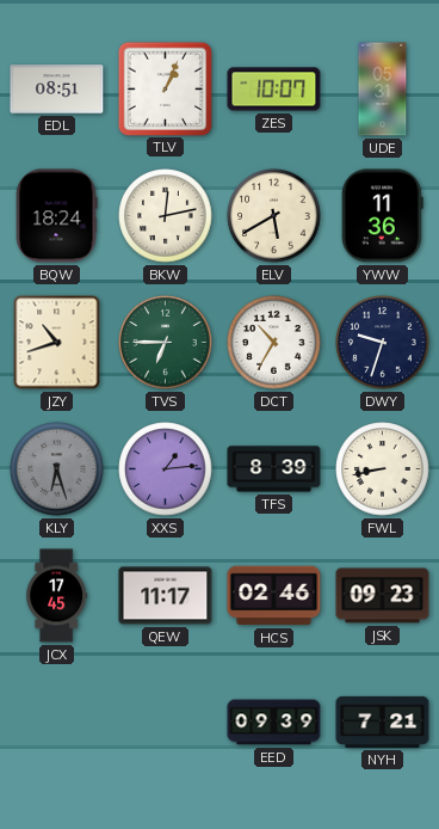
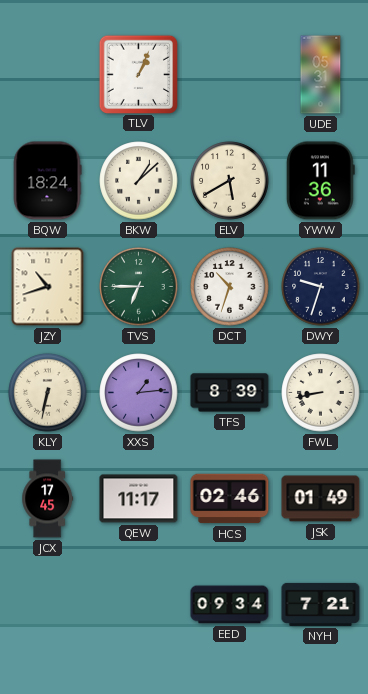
EDL: 08:51 -> none (57, 90)
ZES: 10:07 -> none (274, 90)
BKW: 12:13 -> 1:08 (139, 181)
DCT: 10:35 -> 10:33 (230, 287)
KLY: 6:27 -> 6:32 (48, 393)
KLY dial: grey -> cream (48, 393)
JSK: 09:23 -> 01:49 (321, 499)
EED: 09:39 -> 09:34 (230, 605)
